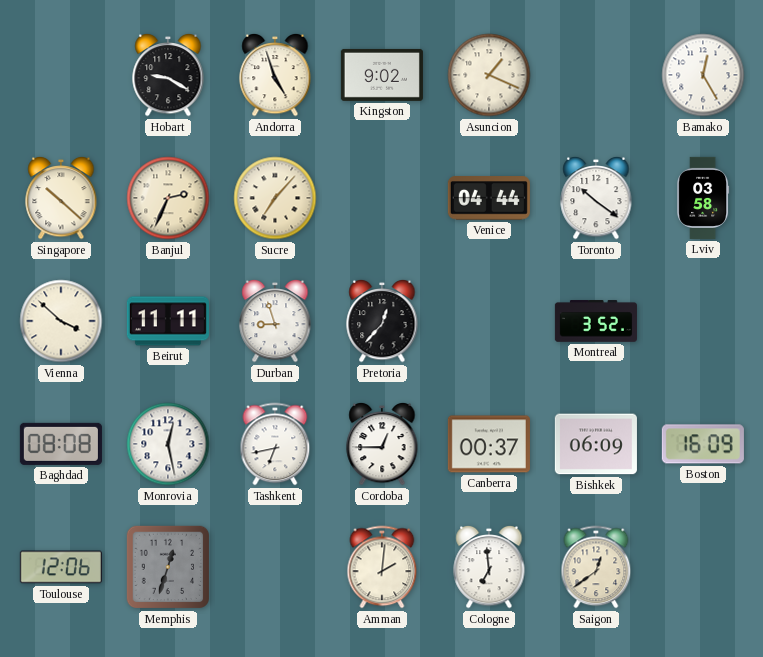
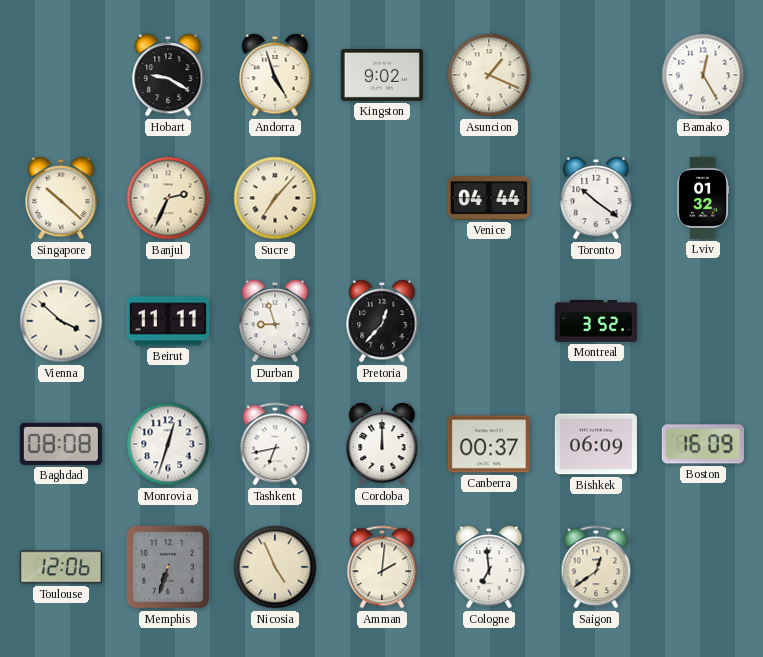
Lviv: 03:58 -> 01:32 (703, 198)
Monrovia: 12:28 -> 12:33 (168, 444)
Cordoba: 12:45 -> 12:00 (382, 444)
Memphis: 12:33 -> 6:33 (168, 567)
Nicosia: none -> 4:56 (275, 567)
